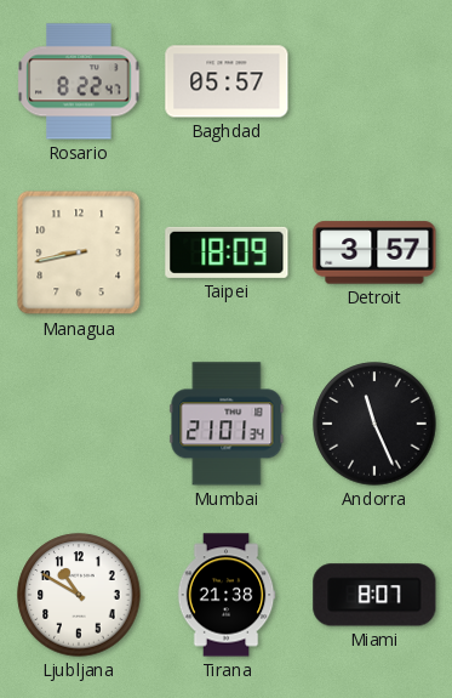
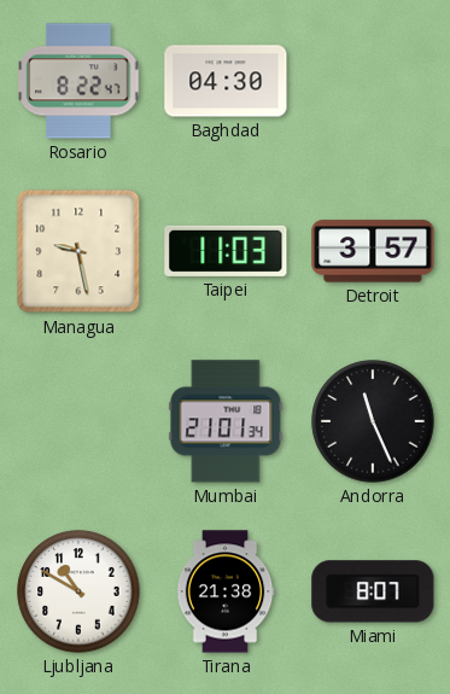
Baghdad: 05:57 -> 04:30 (226, 81)
Managua: 8:43 -> 9:28 (78, 251)
Taipei: 18:09 -> 11:03 (226, 251)
